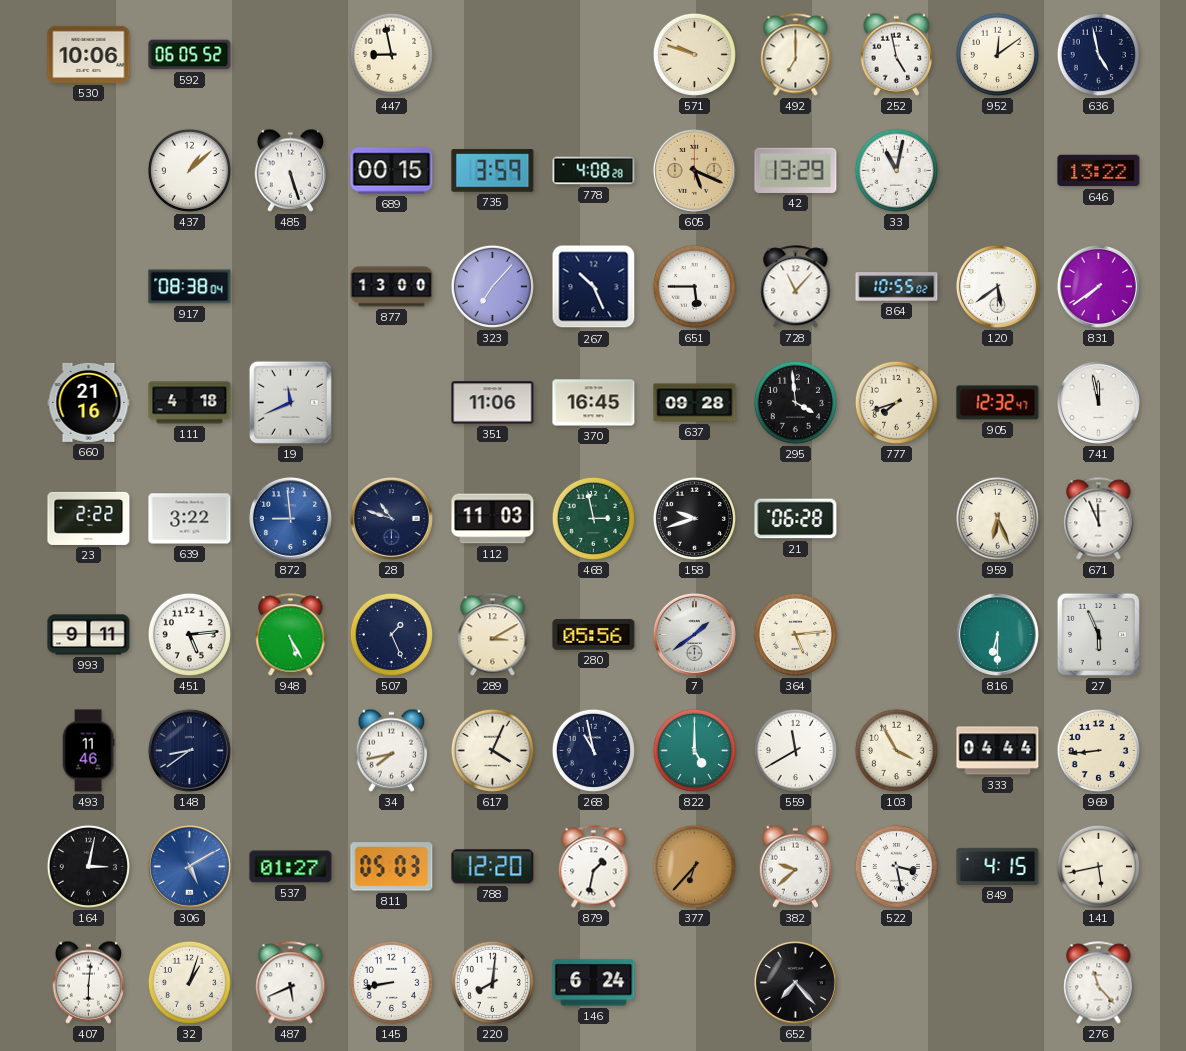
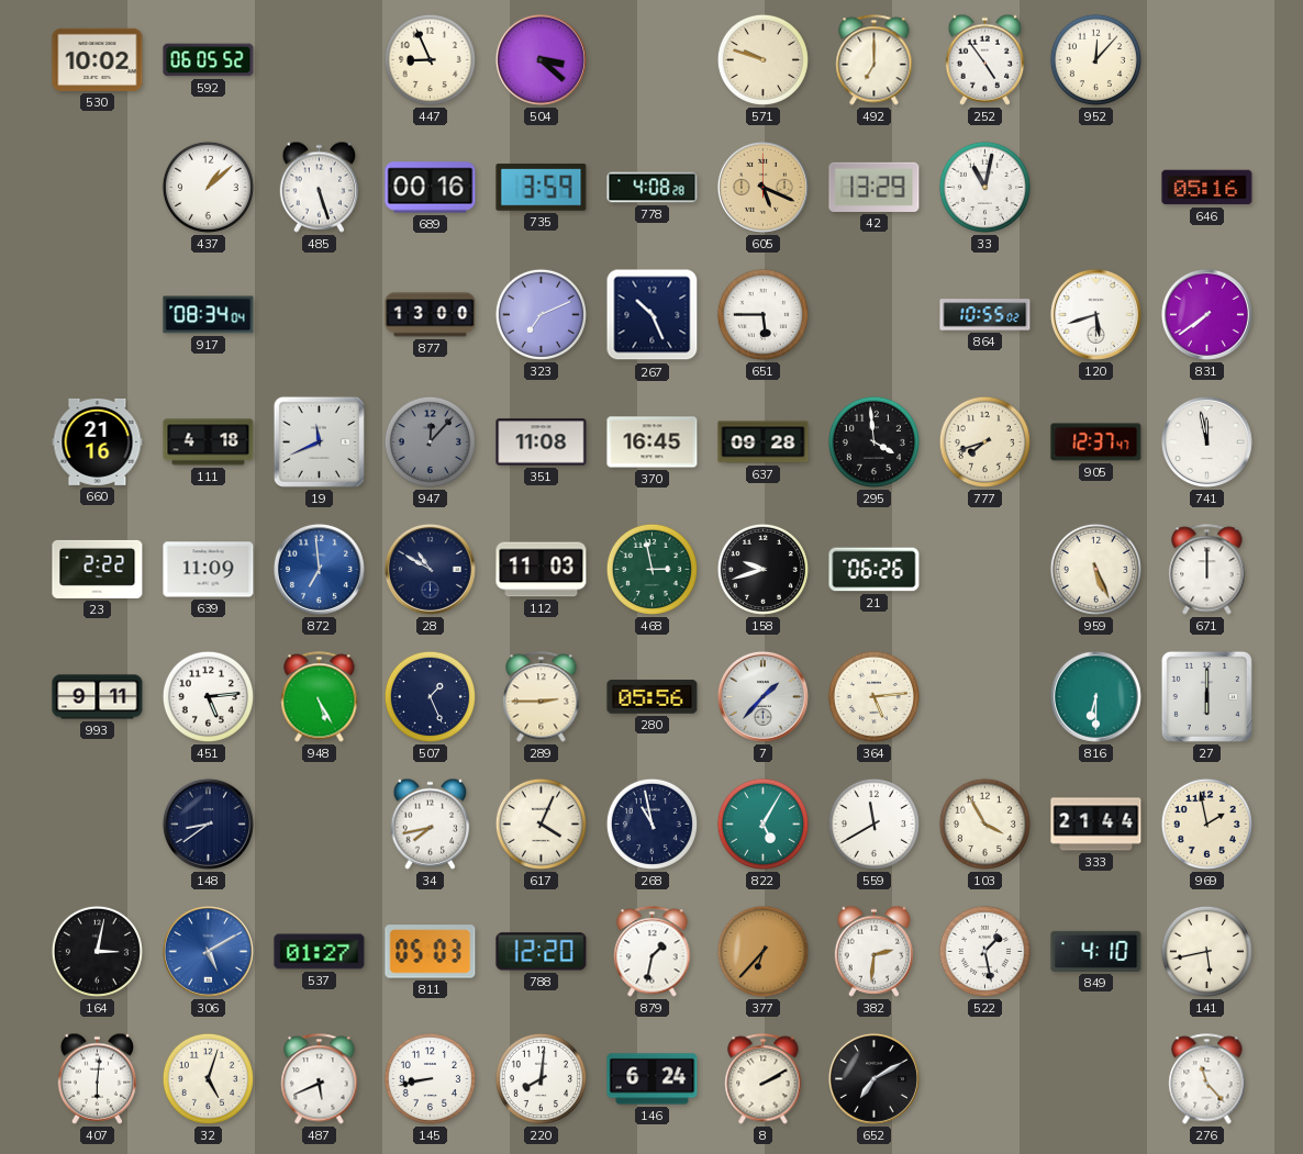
530: 10:06 -> 10:02 (98, 59)
447: 8:58 -> 8:56 (430, 59)
504: none -> 3:22 (541, 59)
252: 4:58 -> 4:54 (985, 59)
952: 12:09 -> 12:07 (1095, 59)
636: 4:58 -> none (1098, 54)
689: 00:15 -> 00:16 (431, 188)
646: 13:22 -> 05:16 (1207, 188)
917: 08:38 -> 08:34 (209, 315)
323: 7:07 -> 7:11 (541, 314)
728: 11:07 -> none (796, 287)
120: 5:39 -> 5:42 (1095, 314)
947: none -> 12:07 (430, 441)
351: 11:06 -> 11:08 (542, 442)
905: 12:32 -> 12:37 (1096, 442)
639: 3:22 -> 11:09 (209, 570)
872: 8:59 -> 6:59 (319, 569)
28: 10:48 -> 10:50 (430, 569)
21: 06:28 -> 06:26 (875, 570)
959: 6:26 -> 5:26 (1095, 569)
671: 11:56 -> 12:00 (1207, 570)
289: 3:10 -> 2:45 (542, 697)
7: 1:39 -> 1:37 (762, 696)
27: 5:56 -> 6:00 (1206, 696)
493: 11:46 -> none (88, 751)
822: 5:00 -> 5:05 (762, 824)
333: 04:44 -> 21:44 (1096, 825)
969: 8:44 -> 1:58 (1206, 824)
382: 9:38 -> 2:31 (875, 951)
522: 3:28 -> 1:28 (984, 951)
849: 4:15 -> 4:10 (1096, 951)
32: 1:03 -> 5:03 (208, 1078)
8: none -> 2:10 (764, 1079)
652: 7:23 -> 7:10 (873, 1078)
